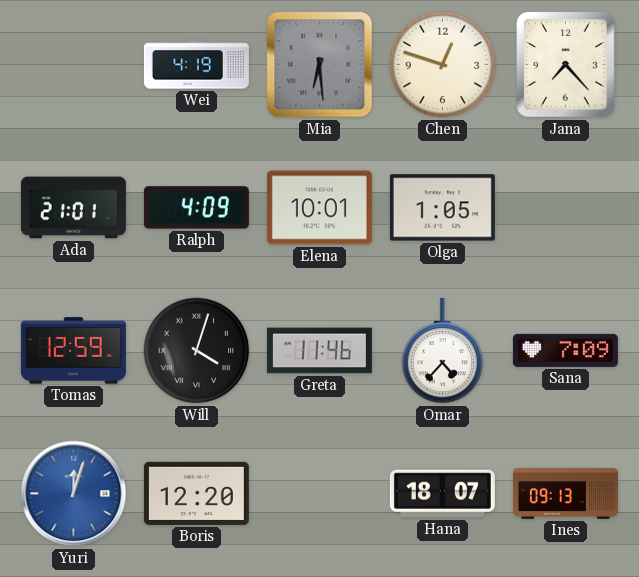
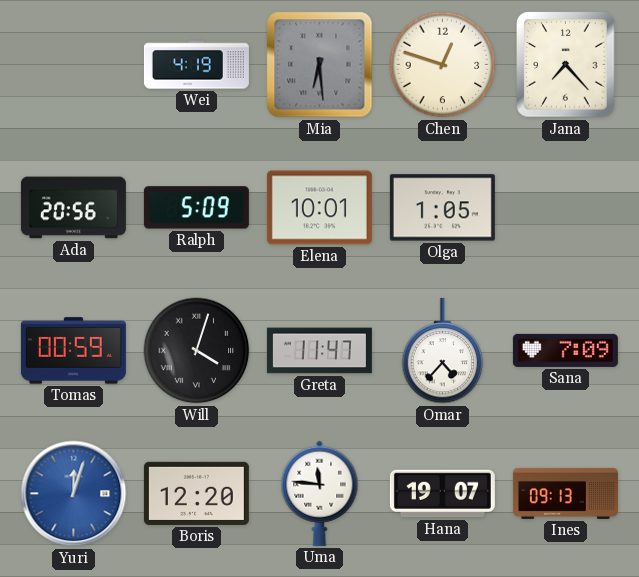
Ada: 21:01 -> 20:56 (73, 208)
Ralph: 4:09 -> 5:09 (196, 208)
Tomas: 12:59 -> 00:59 (73, 351)
Greta: 11:46 -> 11:47 (319, 351)
Uma: none -> 11:46 (320, 493)
Hana: 18:07 -> 19:07 (442, 494)
